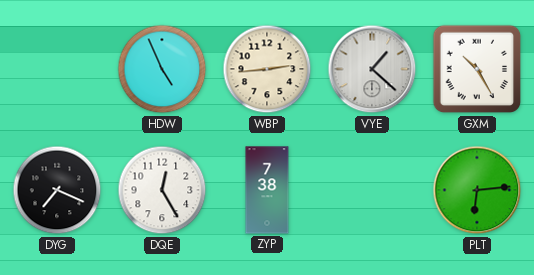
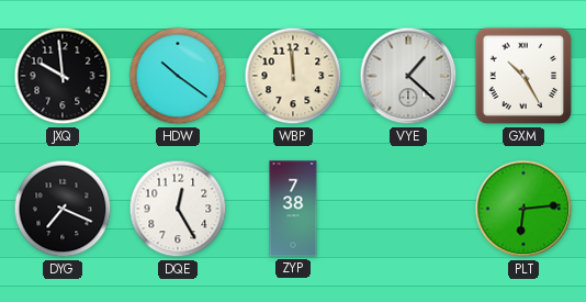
JXQ: none -> 9:59 (63, 76)
HDW: 4:56 -> 10:21 (178, 76)
WBP: 2:44 -> 11:59 (293, 76)
